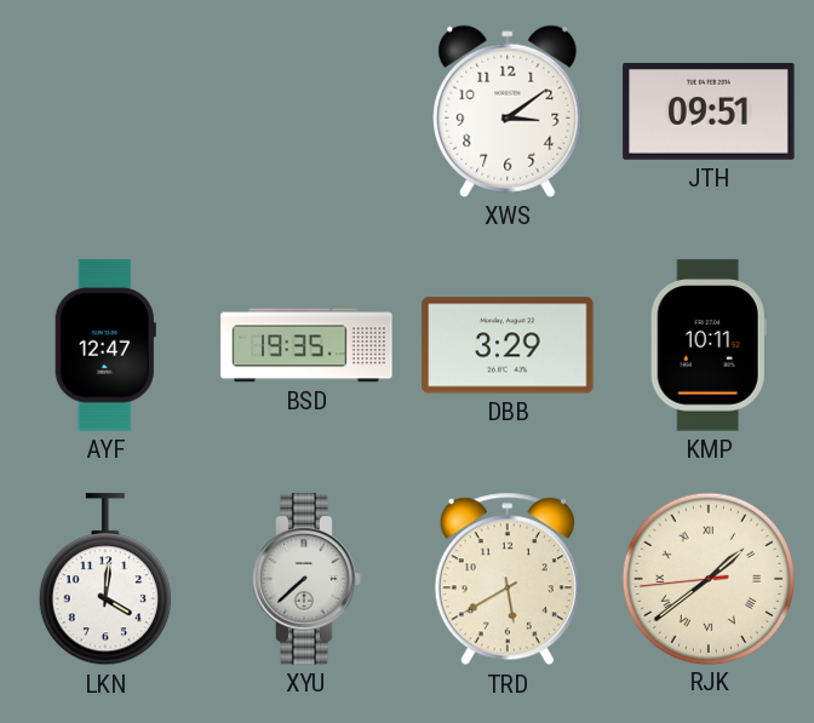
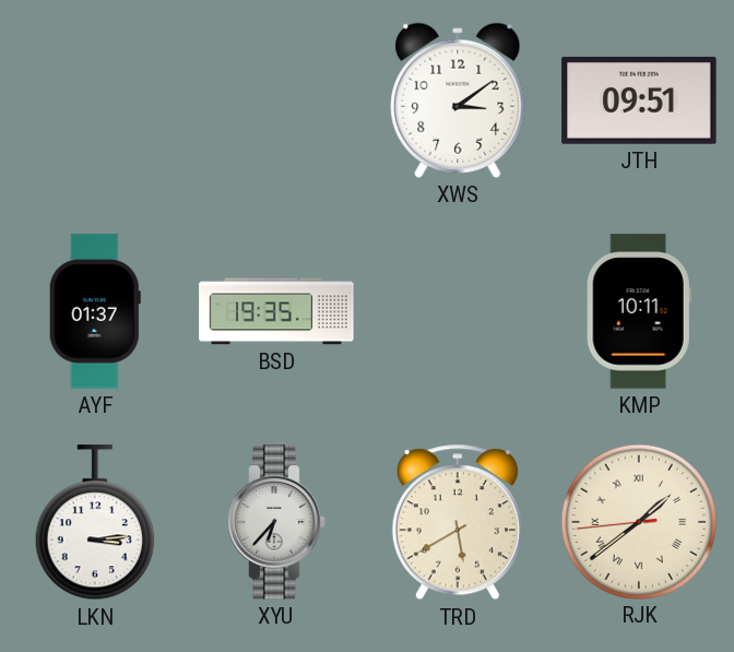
AYF: 12:47 -> 01:37 (95, 311)
DBB: 3:29 -> none (508, 345)
LKN: 4:01 -> 3:14 (95, 523)
XYU: 7:38 -> 6:37 (276, 522)
